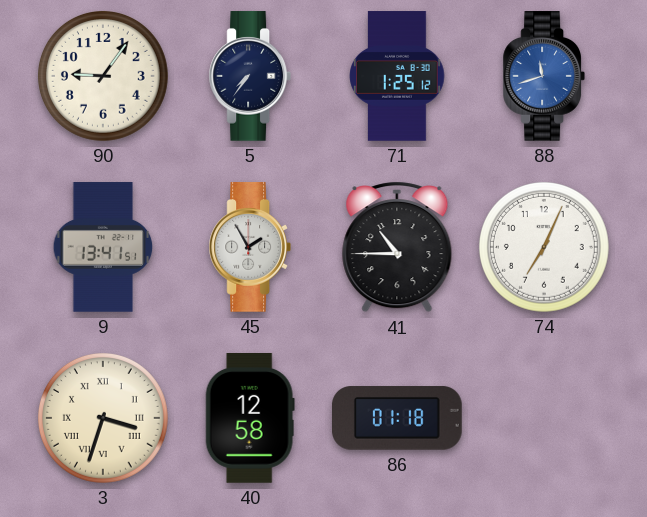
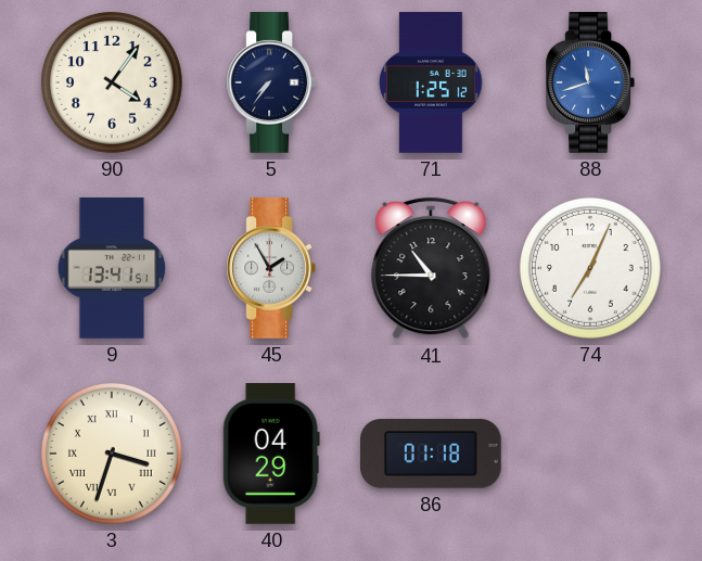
90: 9:06 -> 4:06 (112, 82)
40: 12:58 -> 04:29 (271, 455)
